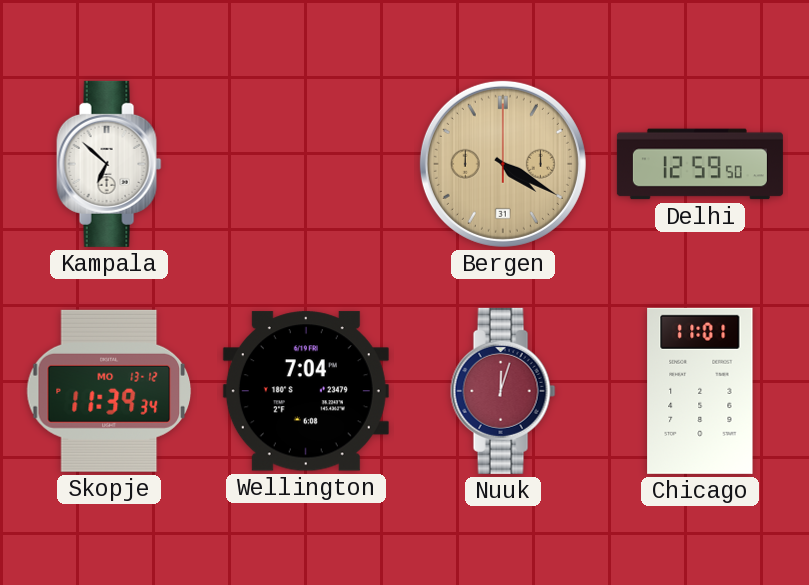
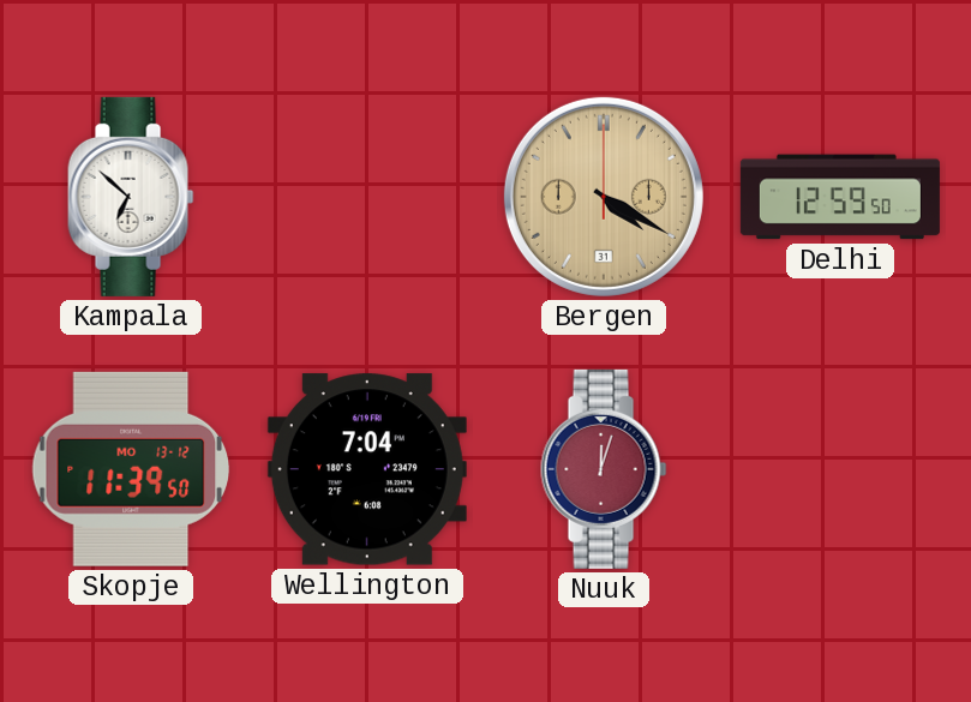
Skopje: 11:39:34 -> 11:39:50 (131, 469)
Chicago: 11:01 -> none (700, 391)
